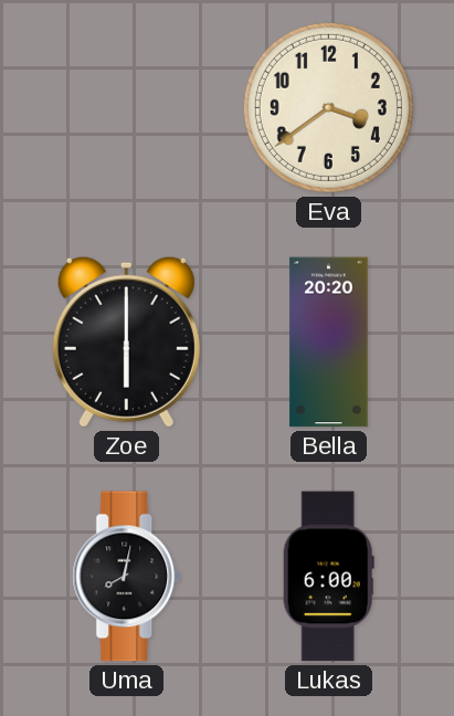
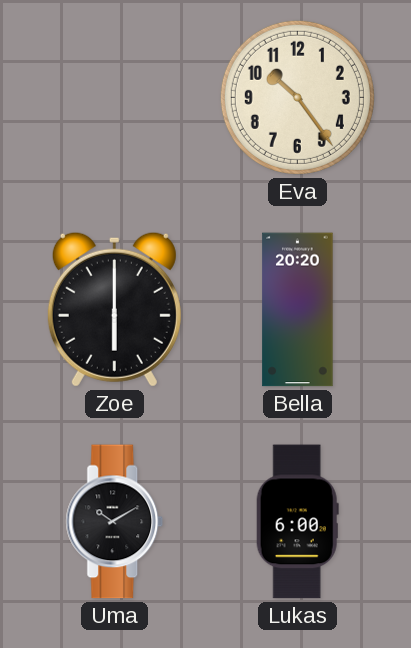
Eva: 3:39 -> 10:24 (297, 97)
Uma: 8:02 -> 10:10 (115, 522)
